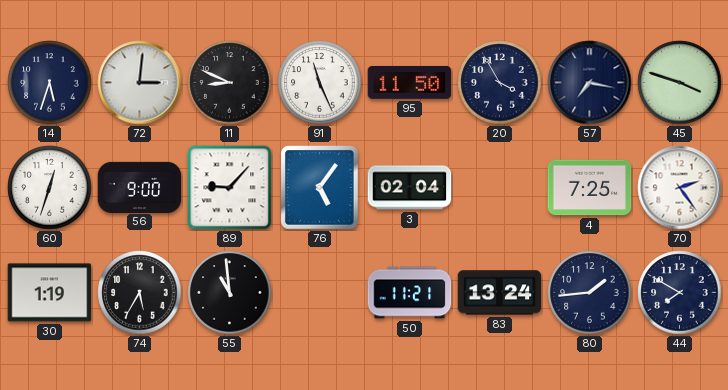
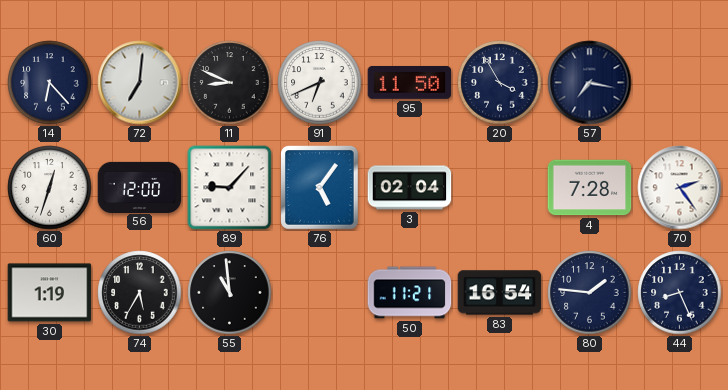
14: 5:33 -> 6:23 (50, 83)
72: 3:01 -> 7:01 (140, 83)
91: 11:26 -> 6:41 (320, 83)
45: 3:48 -> none (680, 83)
56: 9:00 -> 12:00 (140, 187)
4: 7:25 -> 7:28 (590, 188)
83: 13:24 -> 16:54 (500, 293)
80: 1:44 -> 1:46 (590, 293)
44: 7:50 -> 8:26 (680, 293)
